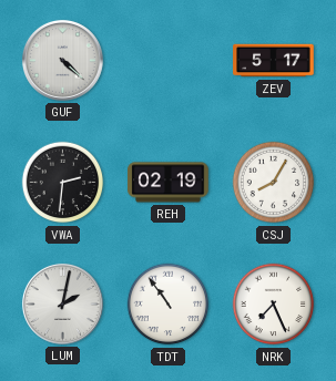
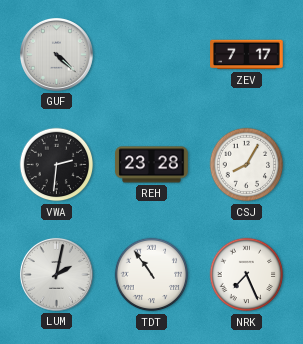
ZEV: 5:17 -> 7:17 (247, 55)
REH: 02:19 -> 23:28 (152, 165)
